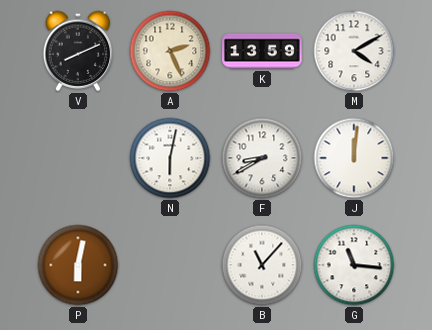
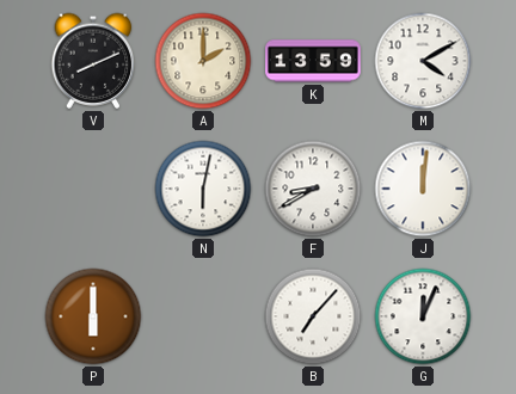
A: 2:26 -> 2:00 (203, 61)
P: 6:02 -> 6:00 (93, 316)
B: 11:07 -> 7:07 (313, 316)
G: 11:16 -> 12:04 (423, 316)
